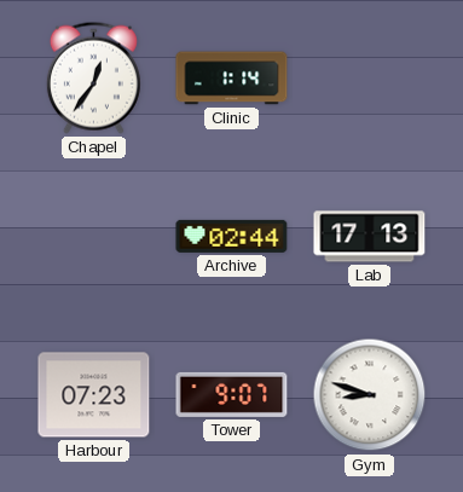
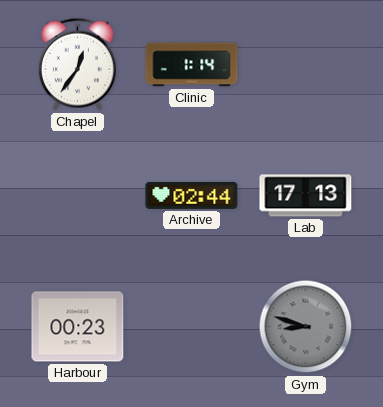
Harbour: 07:23 -> 00:23 (78, 327)
Tower: 9:07 -> none (232, 394)
Gym dial: white -> grey (306, 327)
